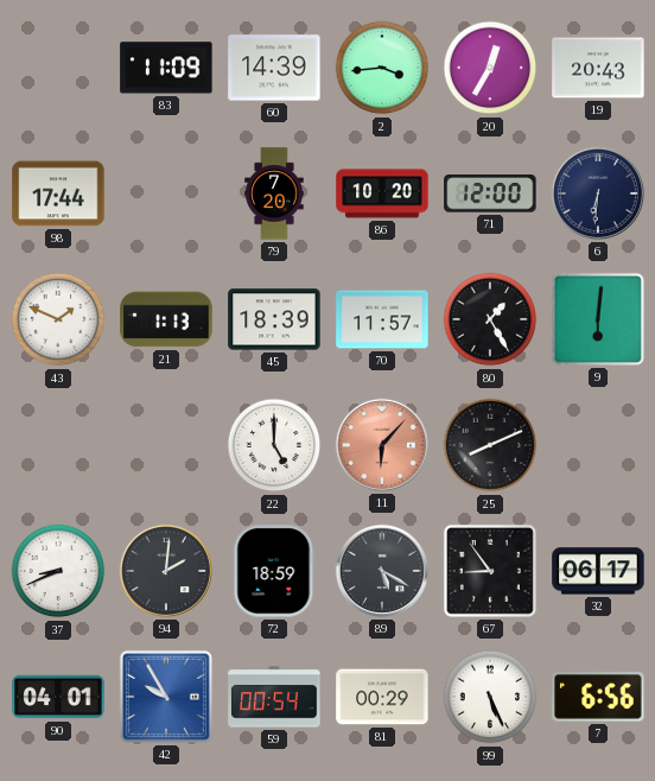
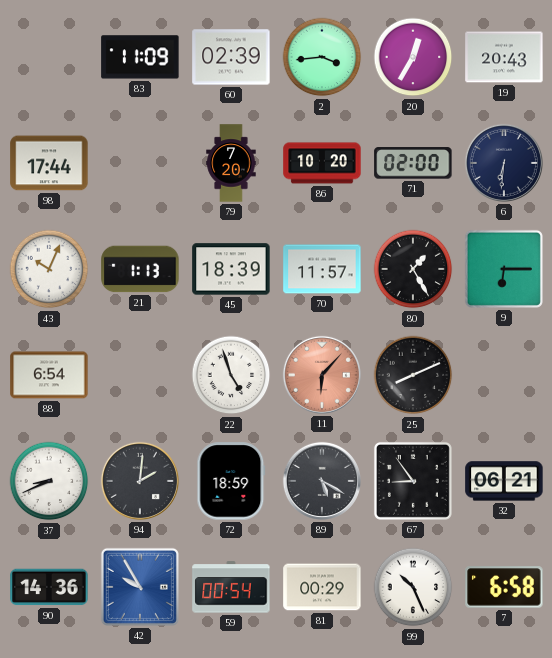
60: 14:39 -> 02:39 (231, 57)
71: 12:00 -> 02:00 (413, 163)
43: 1:49 -> 10:04 (49, 269)
9: 6:01 -> 6:15 (504, 269)
88: none -> 6:54 (49, 375)
22: 5:00 -> 4:57 (231, 375)
32: 06:17 -> 06:21 (504, 481)
90: 04:01 -> 14:36 (49, 587)
99: 5:26 -> 10:26 (413, 587)
7: 6:56 -> 6:58 (504, 587)
